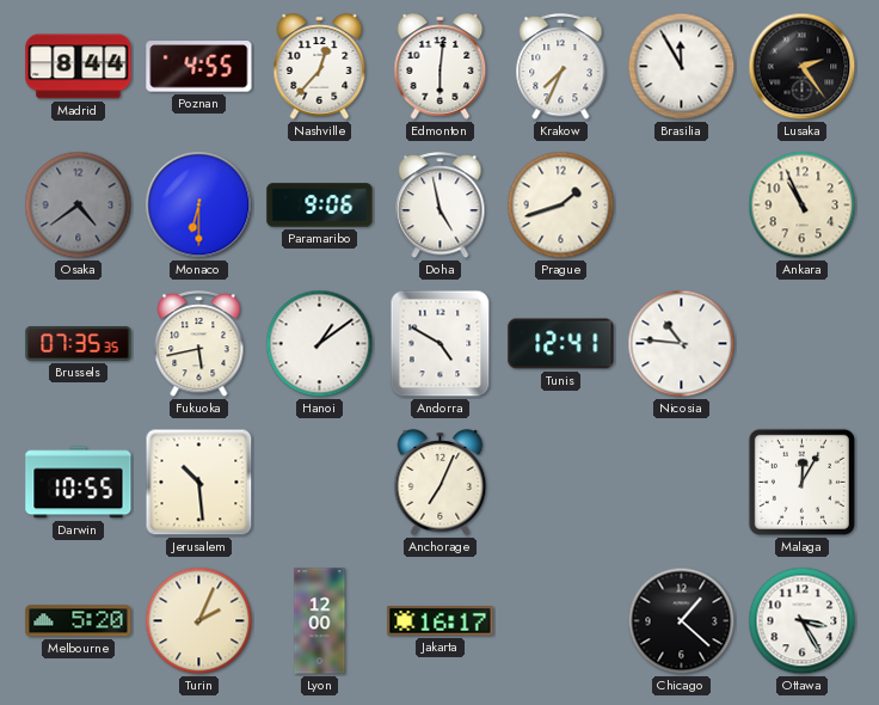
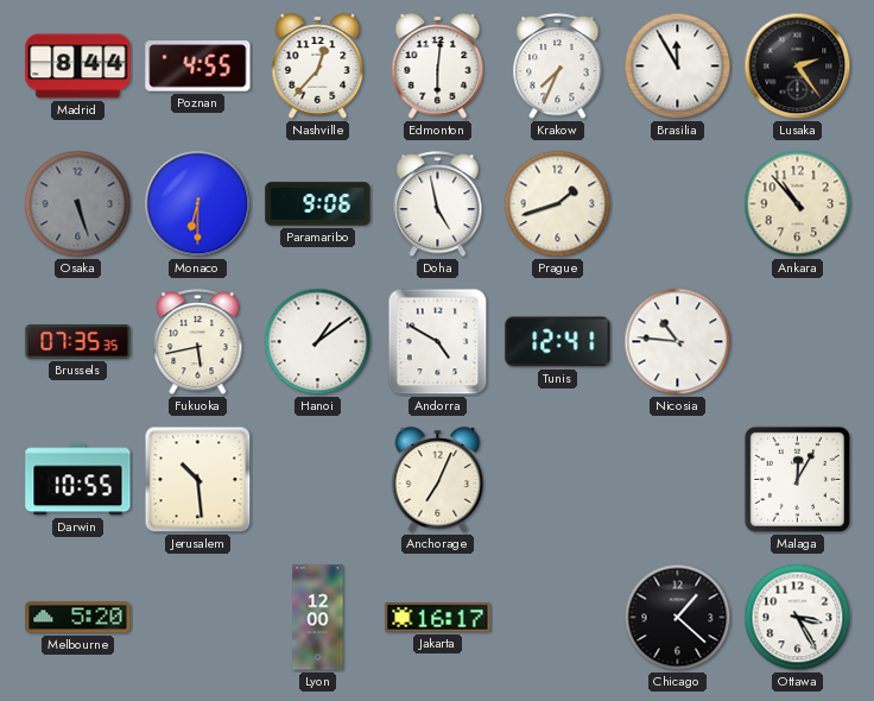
Osaka: 4:39 -> 5:27 (78, 204)
Ankara: 10:56 -> 10:53 (798, 204)
Turin: 2:04 -> none (199, 621)
